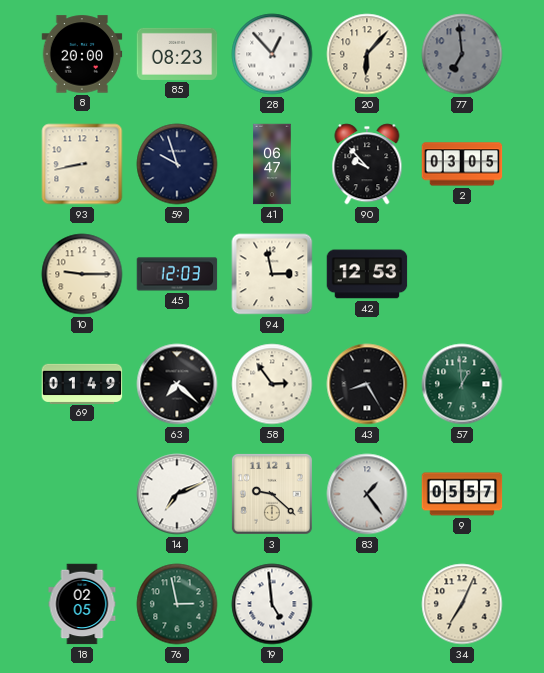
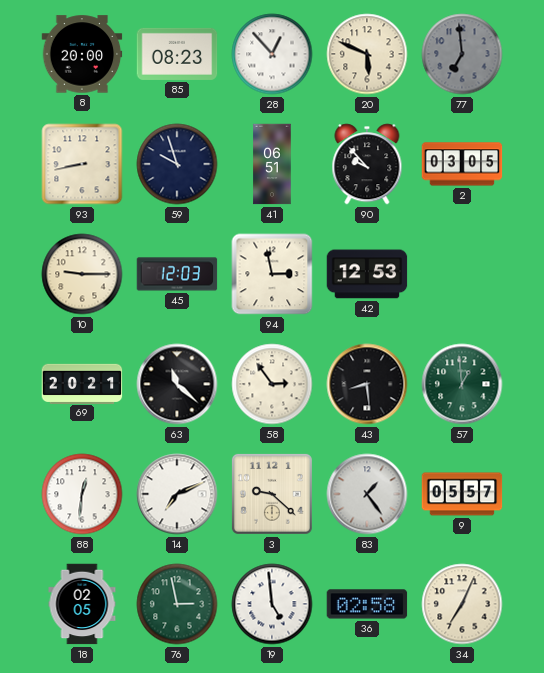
20: 6:07 -> 5:49 (367, 54)
41: 06:47 -> 06:51 (272, 164)
69: 01:49 -> 20:21 (82, 383)
63: 7:22 -> 11:22 (177, 384)
43: 8:25 -> 8:29 (367, 384)
88: none -> 12:31 (82, 494)
36: none -> 02:58 (367, 604)
